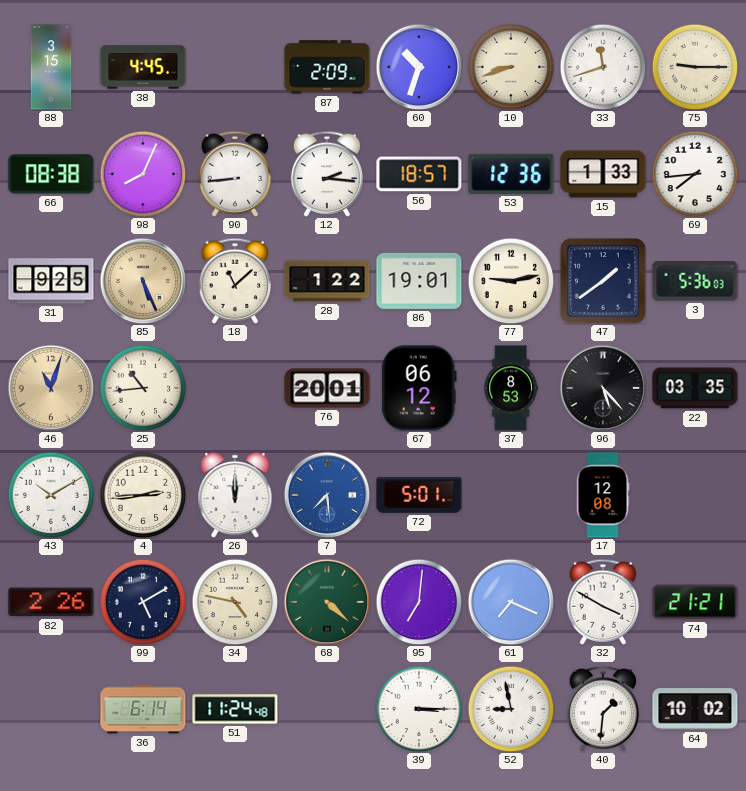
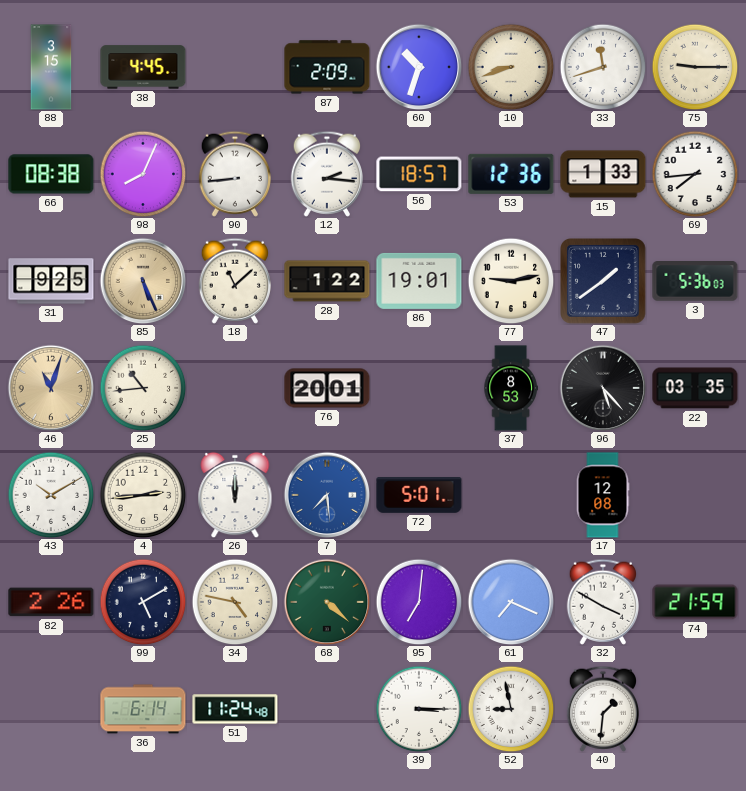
67: 06:12 -> none (419, 388)
74: 21:21 -> 21:59 (695, 602)
64: 10:02 -> none (695, 709)
